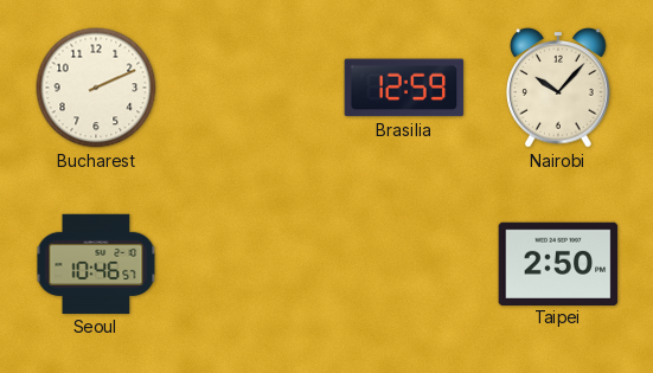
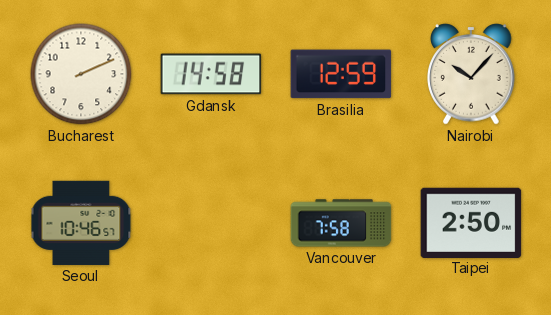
Gdansk: none -> 14:58 (211, 74)
Vancouver: none -> 7:58 (341, 223)
